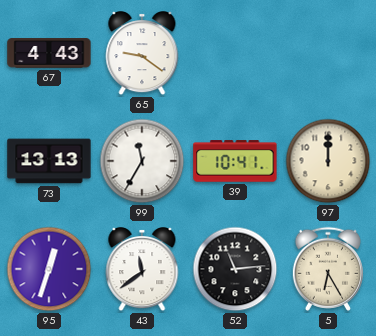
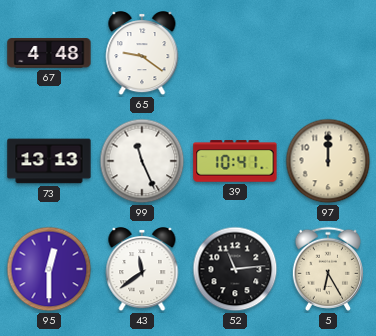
67: 4:43 -> 4:48 (49, 53)
99: 11:35 -> 11:26 (142, 161)
95: 12:33 -> 12:30 (49, 269)
